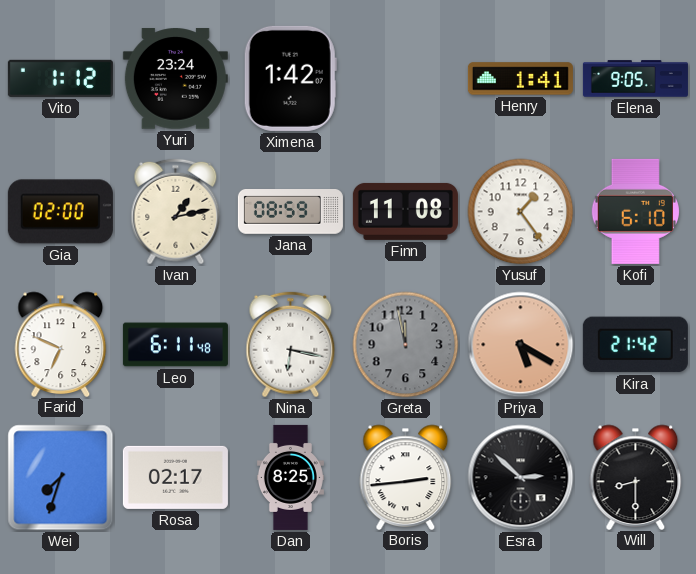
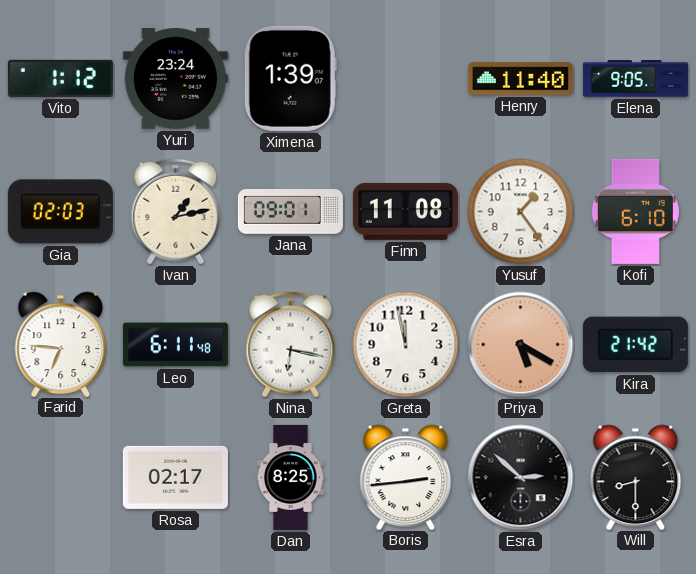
Ximena: 1:42 -> 1:39 (290, 78)
Henry: 1:41 -> 11:40 (520, 79)
Gia: 02:00 -> 02:03 (60, 212)
Jana: 08:59 -> 09:01 (290, 212)
Farid: 6:49 -> 6:46 (61, 344)
Greta dial: grey -> white (406, 345)
Wei: 7:33 -> none (61, 478)
